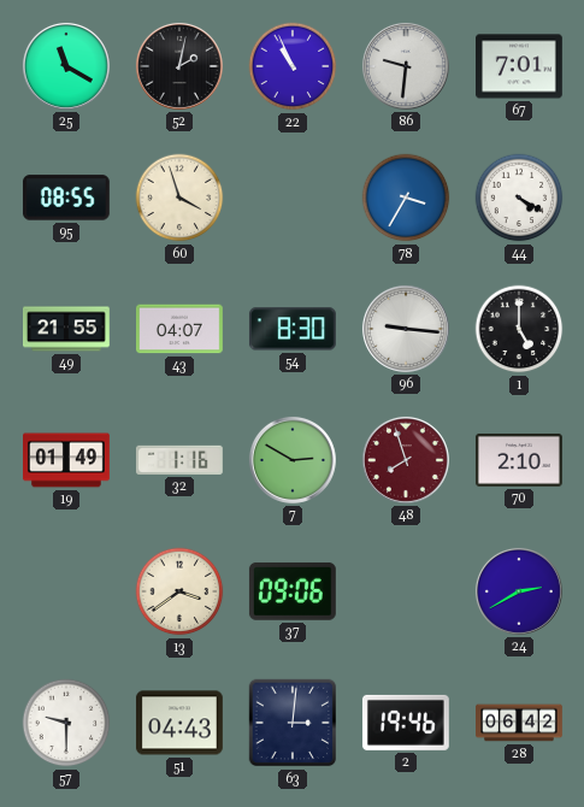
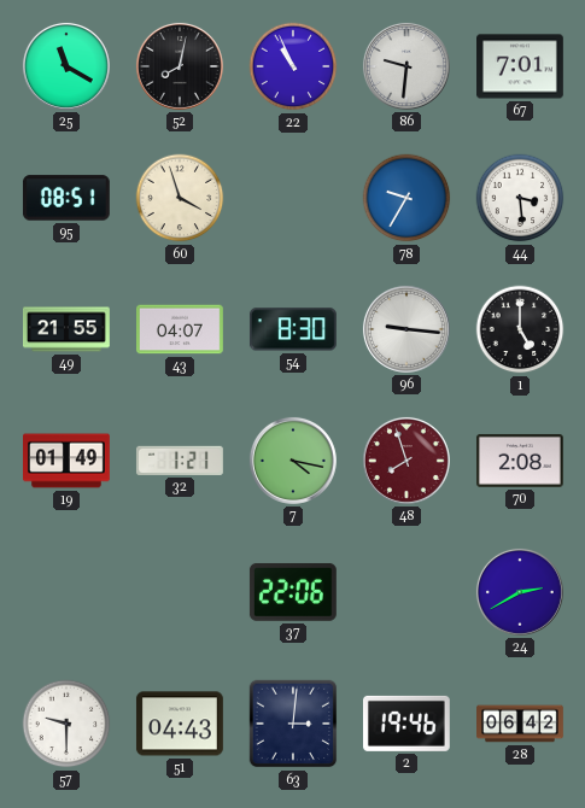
52: 2:02 -> 8:02 (180, 66)
95: 08:55 -> 08:51 (66, 198)
78: 3:35 -> 9:35 (406, 198)
44: 4:20 -> 3:29 (520, 198)
32: 1:16 -> 1:21 (180, 461)
7: 2:50 -> 4:17 (293, 461)
70: 2:10 -> 2:08 (520, 461)
13: 3:39 -> none (179, 591)
37: 09:06 -> 22:06 (293, 592)
